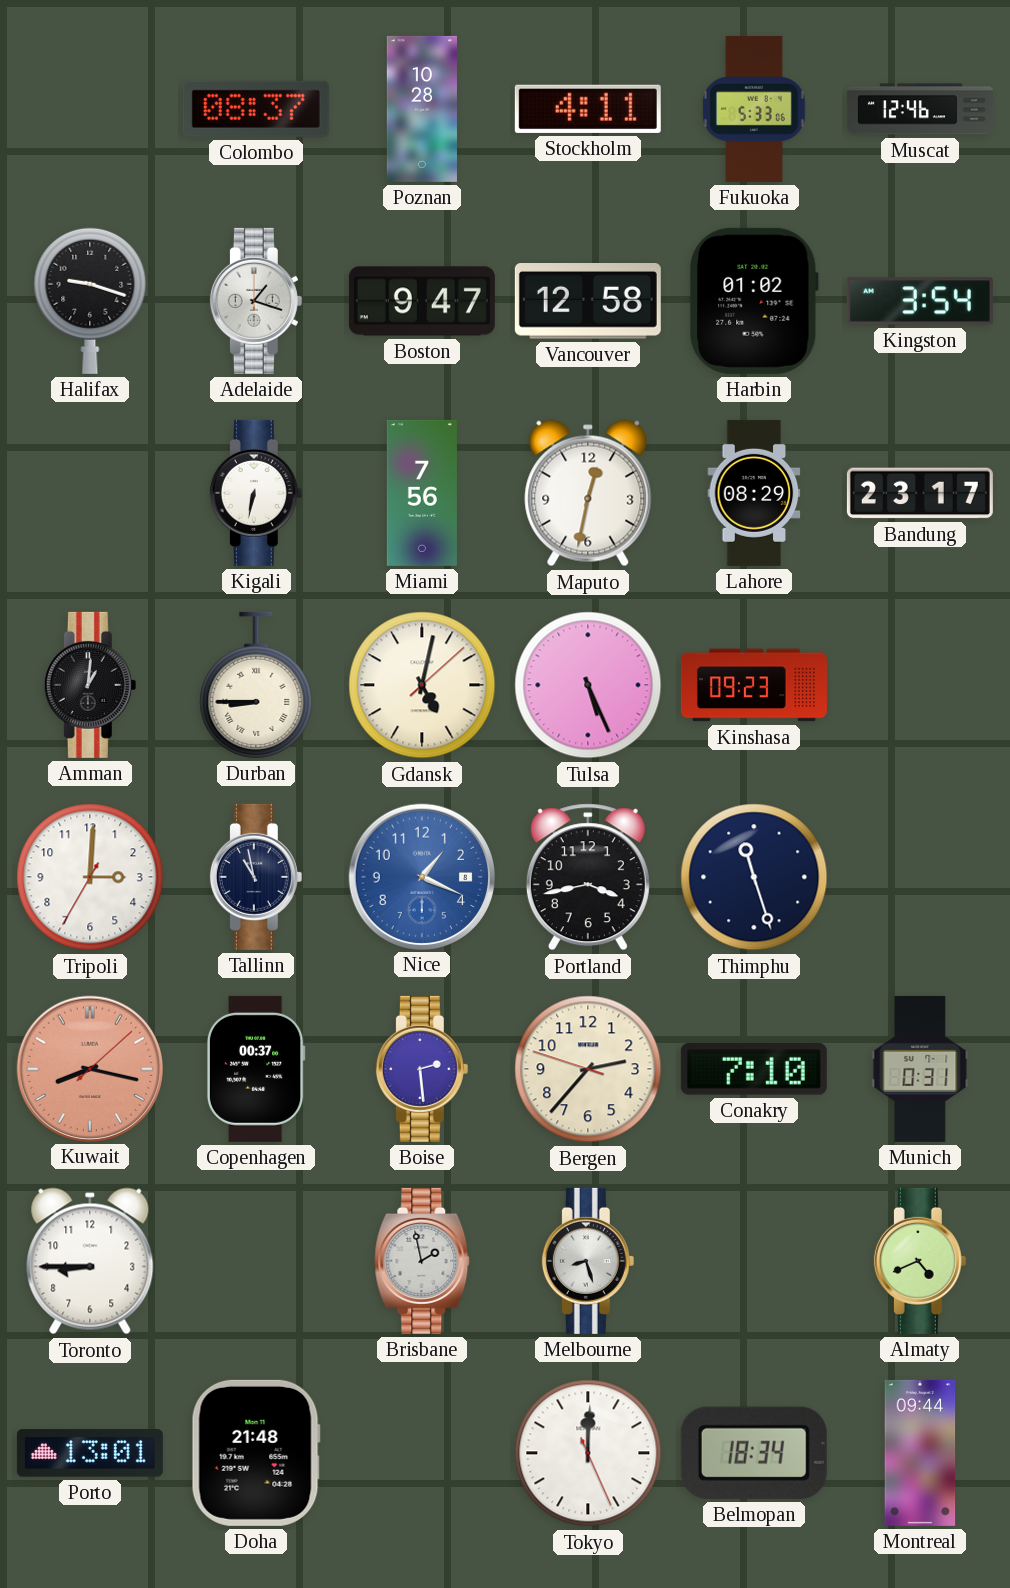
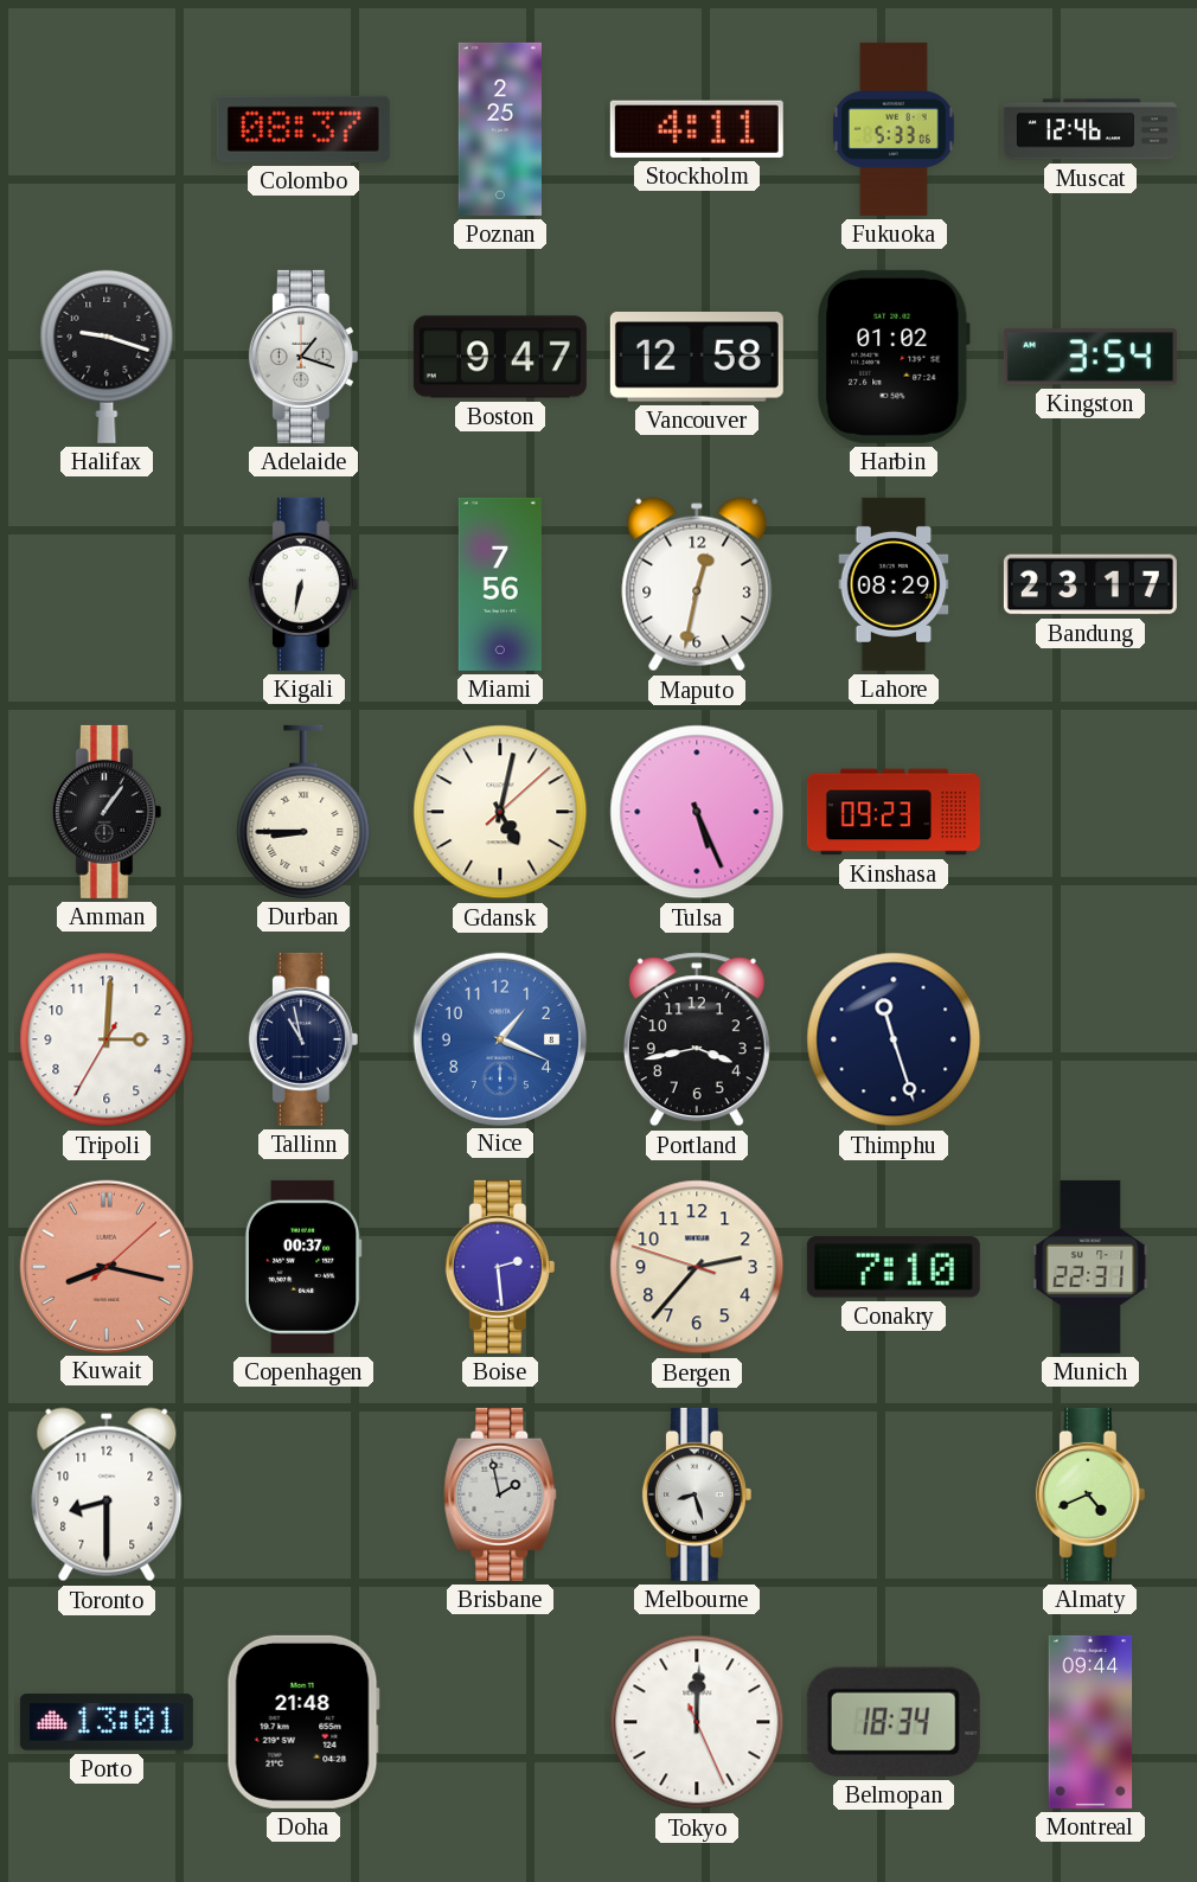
Poznan: 10:28 -> 2:25 (500, 129)
Amman: 1:01 -> 1:06 (107, 812)
Munich: 0:31 -> 22:31 (1090, 1267)
Toronto: 8:45 -> 8:30 (107, 1494)
